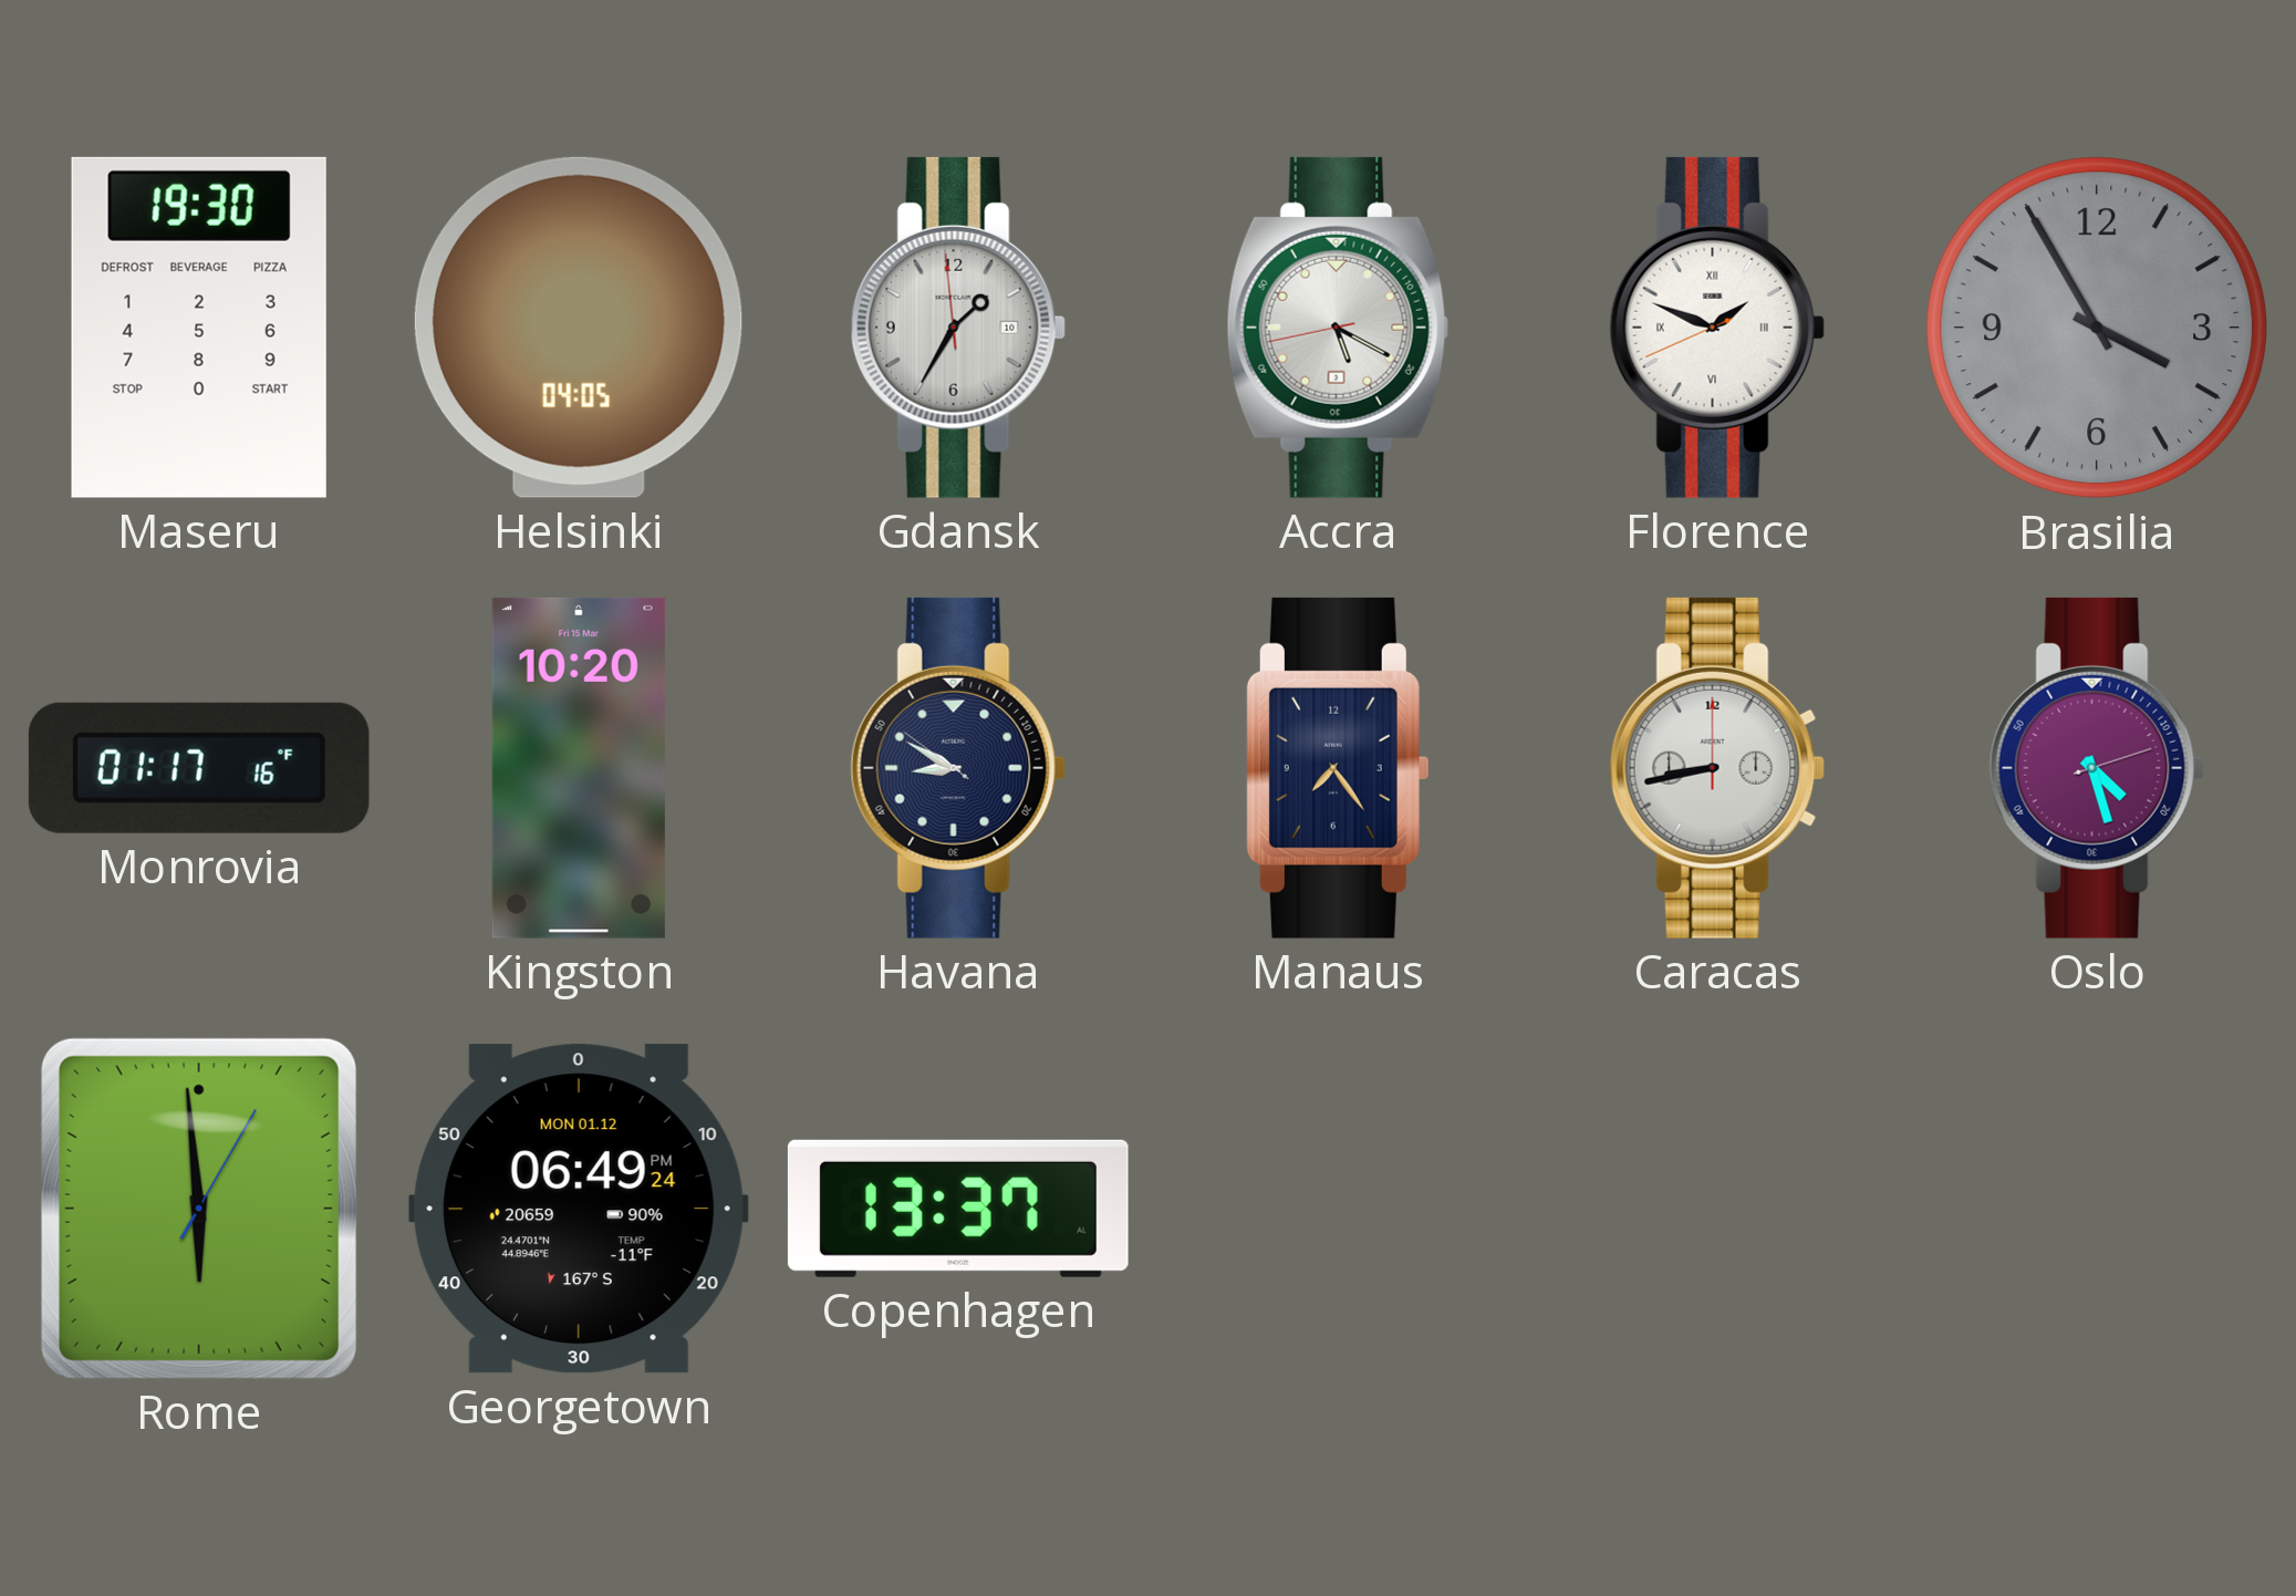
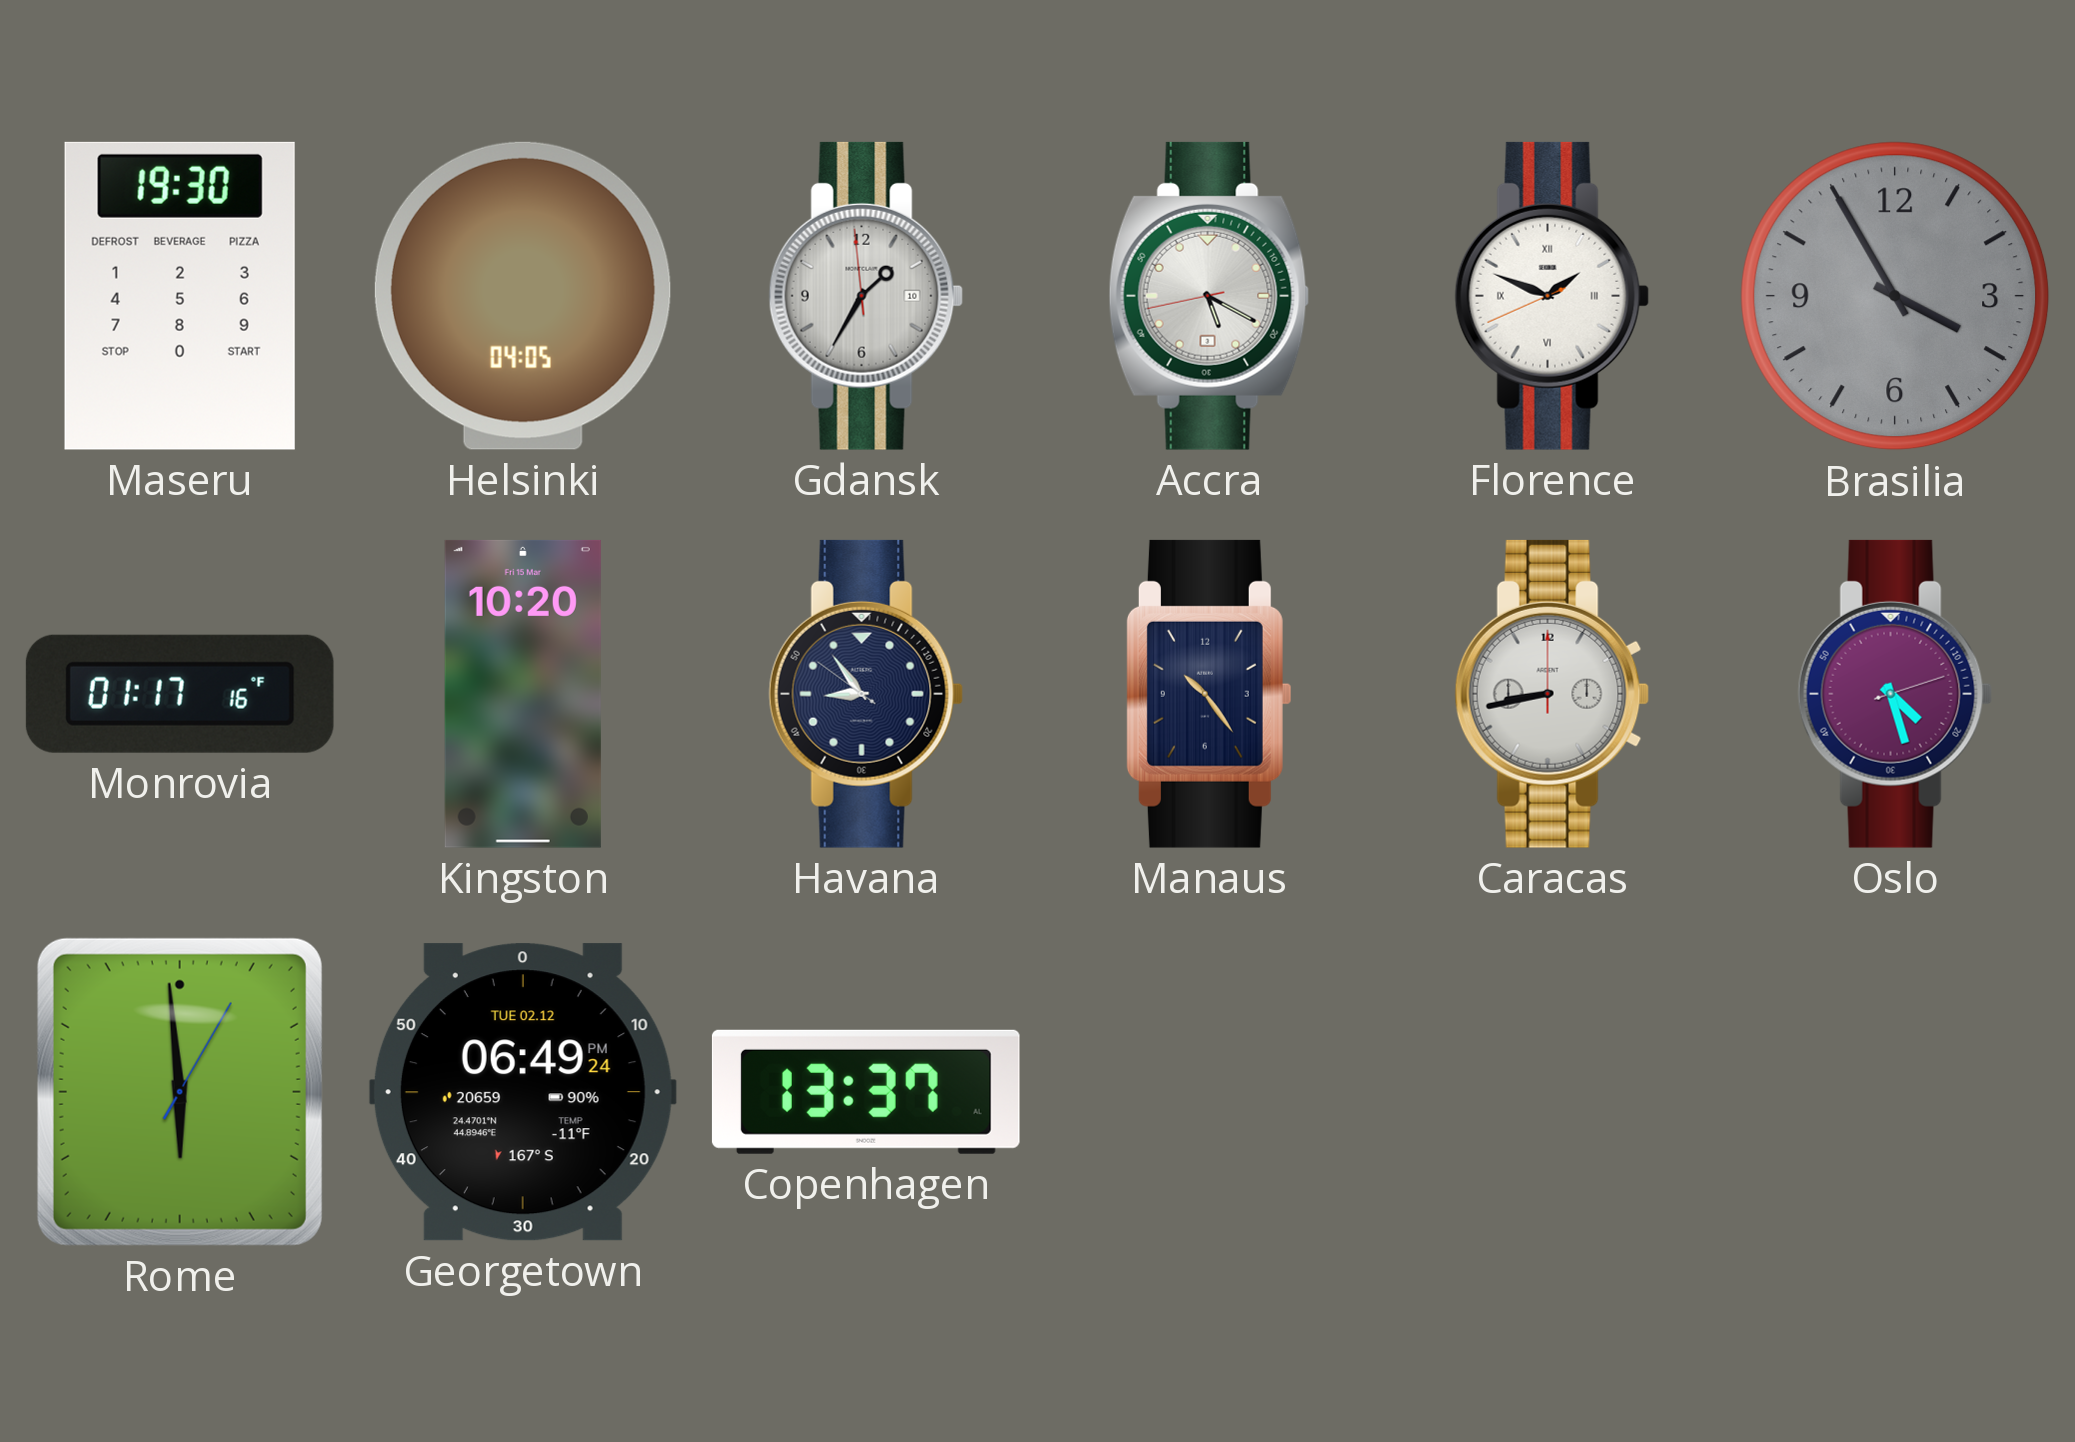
Havana: 8:49 -> 8:53 (866, 694)
Manaus: 7:24 -> 10:24 (1209, 694)
Georgetown date: MON 01.12 -> TUE 02.12 (523, 1092)
